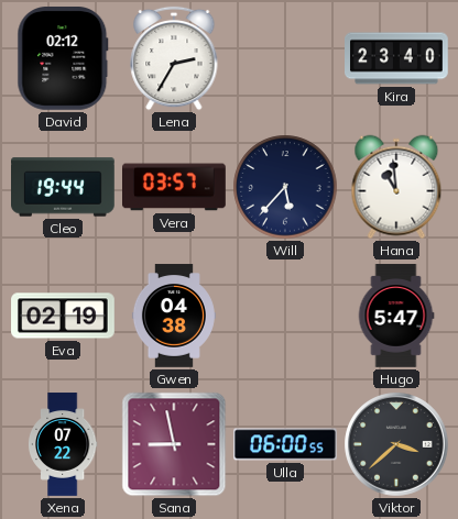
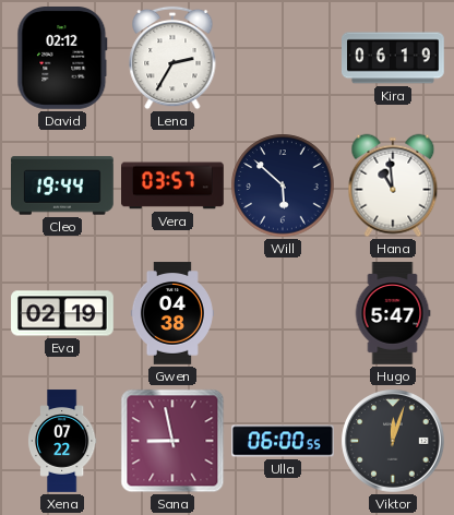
Kira: 23:40 -> 06:19 (394, 58)
Will: 5:37 -> 5:52 (283, 185)
Viktor: 3:38 -> 12:03 (393, 441)
